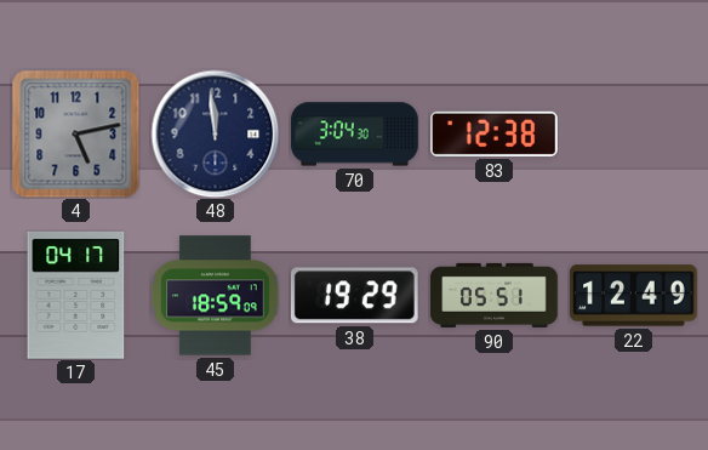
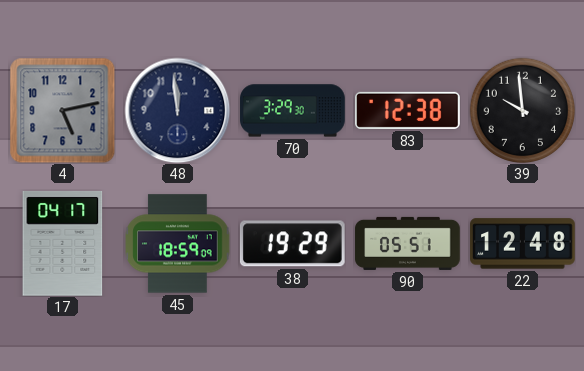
70: 3:04 -> 3:29 (293, 111)
39: none -> 9:59 (522, 110)
22: 12:49 -> 12:48 (523, 244)
